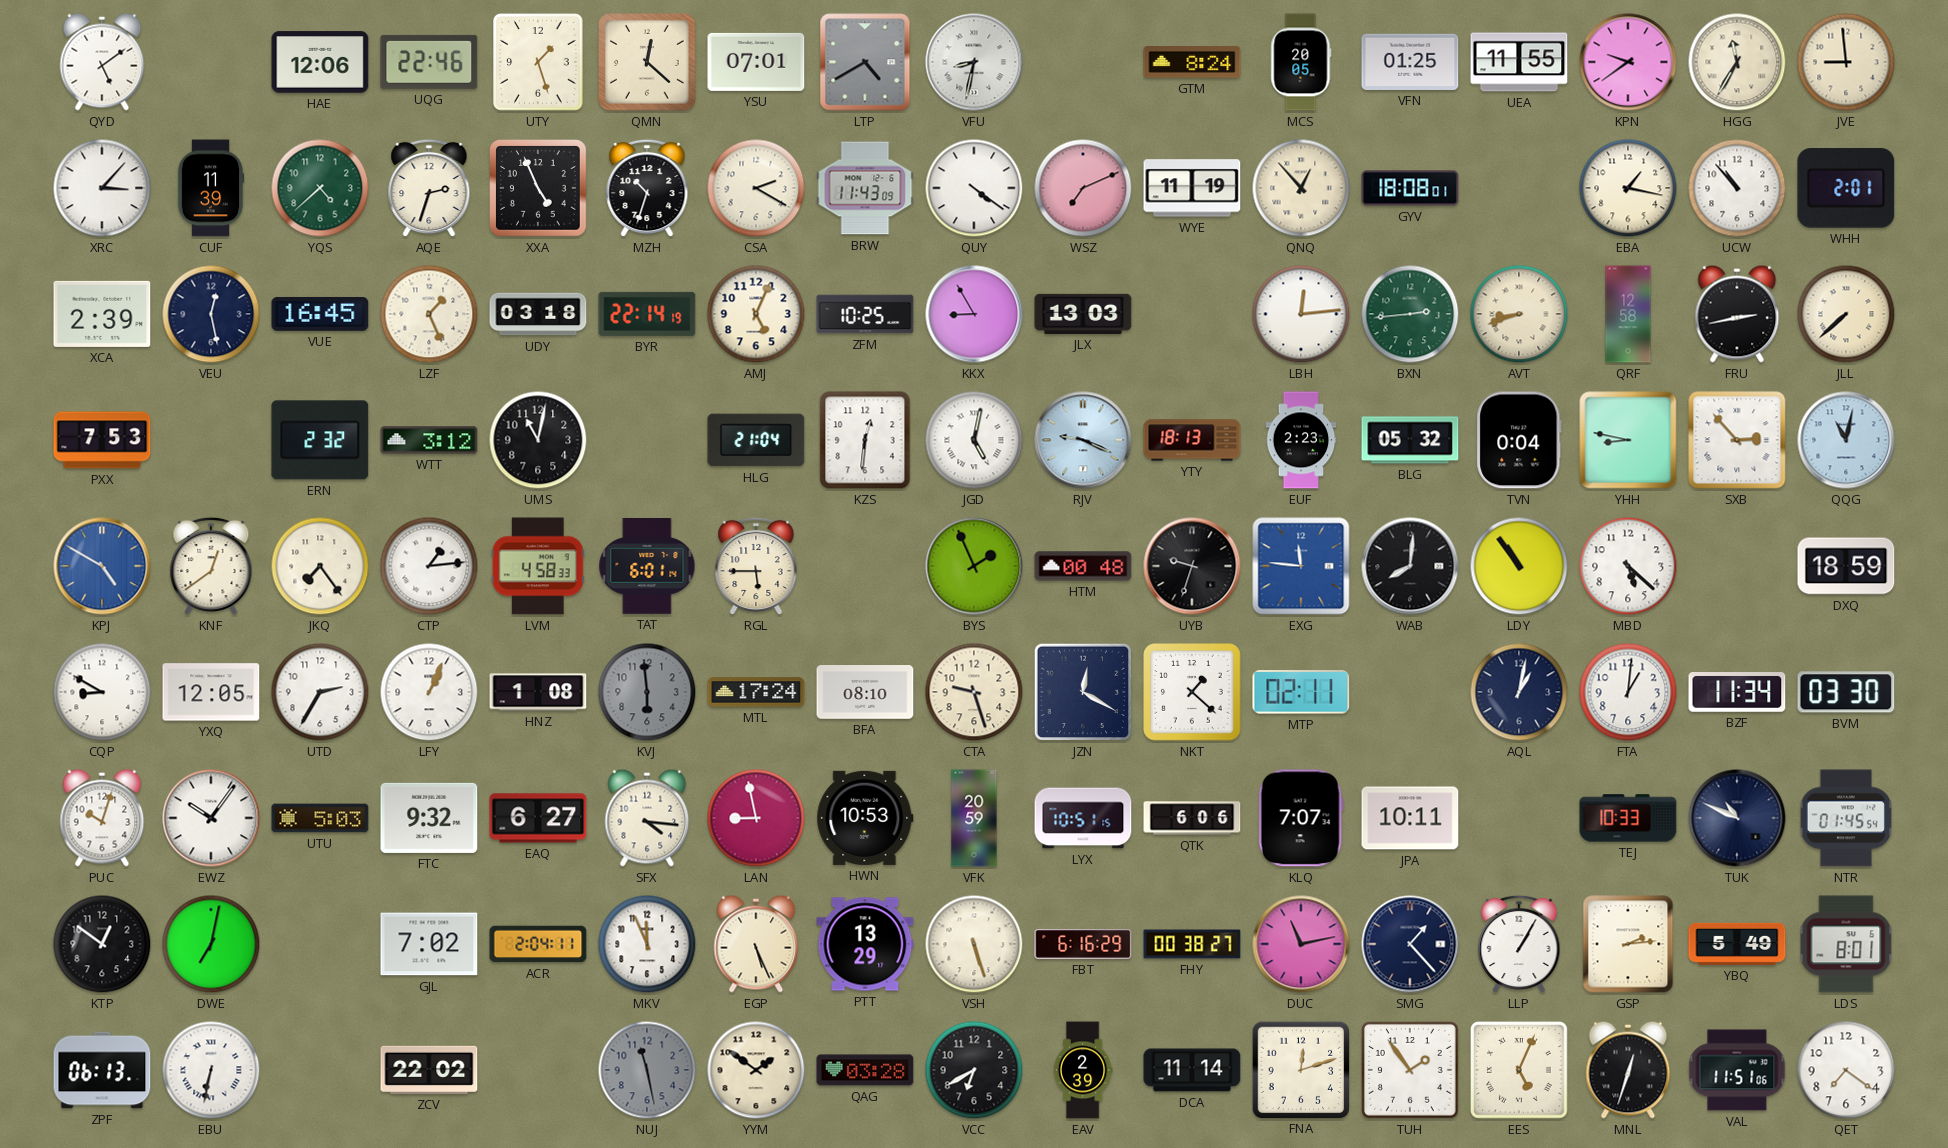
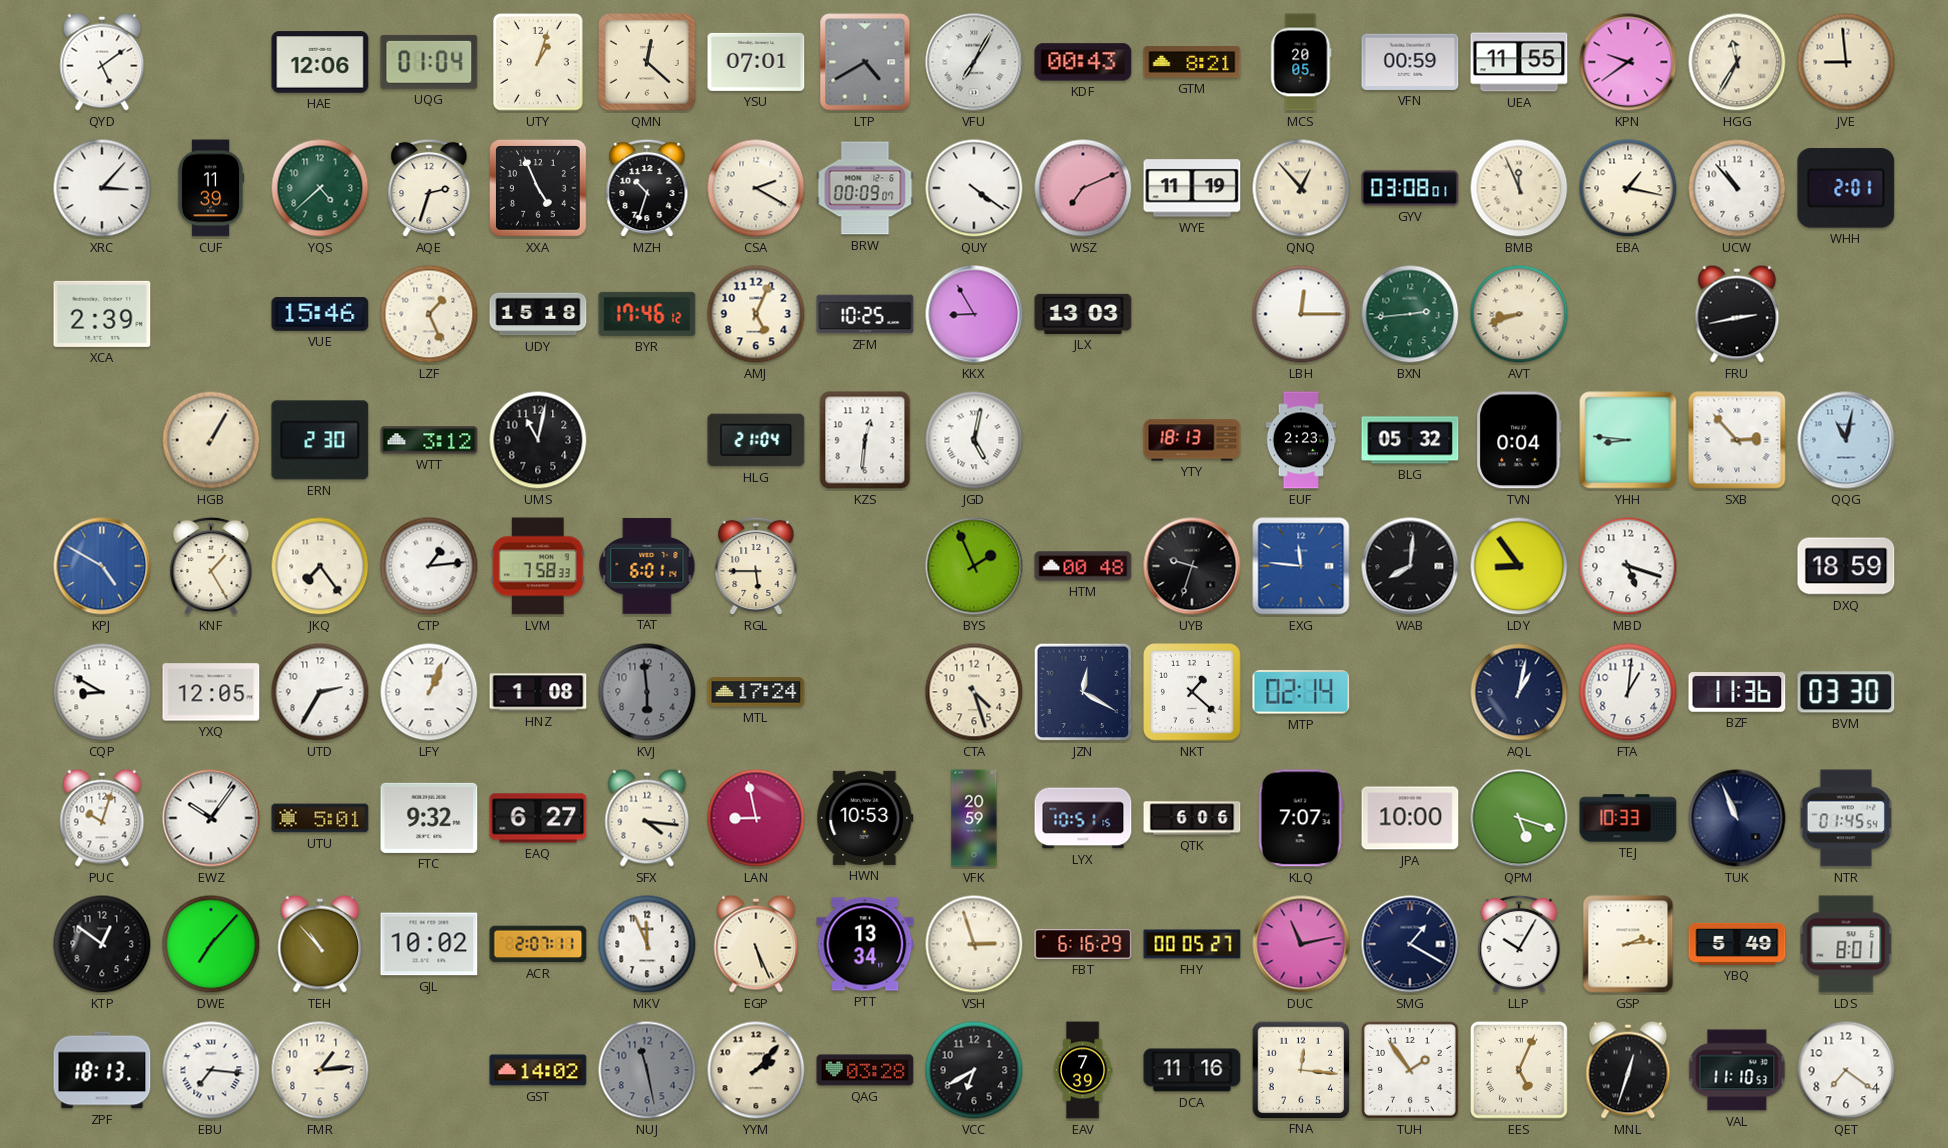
UQG: 22:46 -> 01:04 (429, 62)
UTY: 1:27 -> 1:03 (538, 62)
VFU: 8:32 -> 7:05 (974, 62)
KDF: none -> 00:43 (1083, 62)
GTM: 8:24 -> 8:21 (1192, 62)
VFN: 01:25 -> 00:59 (1410, 62)
BRW: 11:43 -> 00:09 (865, 188)
GYV: 18:08 -> 03:08 (1410, 188)
BMB: none -> 11:56 (1519, 188)
VEU: 12:28 -> none (211, 314)
VUE: 16:45 -> 15:46 (320, 314)
UDY: 03:18 -> 15:18 (538, 314)
BYR: 22:14 -> 17:46 (647, 314)
LBH: 12:14 -> 12:15 (1301, 314)
QRF: 12:58 -> none (1628, 314)
JLL: 7:38 -> none (1846, 314)
PXX: 7:53 -> none (102, 440)
HGB: none -> 1:05 (211, 440)
ERN: 2:32 -> 2:30 (320, 440)
RJV: 9:19 -> none (1083, 440)
YHH: 8:47 -> 8:46 (1628, 440)
KNF: 12:39 -> 1:25 (211, 566)
LVM: 4:58 -> 7:58 (538, 566)
LDY: 10:54 -> 8:54 (1519, 566)
MBD: 5:22 -> 5:18 (1628, 566)
BFA: 08:10 -> none (865, 693)
CTA: 9:27 -> 4:27 (974, 692)
MTP: 02:11 -> 02:14 (1301, 692)
BZF: 11:34 -> 11:36 (1737, 693)
UTU: 5:03 -> 5:01 (320, 818)
JPA: 10:11 -> 10:00 (1410, 818)
QPM: none -> 5:18 (1519, 818)
TUK: 10:49 -> 10:56 (1737, 818)
DWE: 7:02 -> 7:07 (211, 944)
TEH: none -> 10:53 (320, 944)
GJL: 7:02 -> 10:02 (429, 944)
ACR: 2:04 -> 2:07 (538, 944)
PTT: 13:29 -> 13:34 (865, 944)
VSH: 5:27 -> 2:57 (974, 944)
FHY: 00:38 -> 00:05 (1192, 944)
SMG: 1:23 -> 1:20 (1410, 944)
LLP: 1:05 -> 10:05 (1519, 944)
ZPF: 06:13 -> 18:13 (102, 1070)
EBU: 6:32 -> 7:16 (211, 1070)
FMR: none -> 1:14 (320, 1070)
ZCV: 22:02 -> none (429, 1070)
GST: none -> 14:02 (538, 1070)
YYM: 1:51 -> 2:07 (756, 1070)
EAV: 2:39 -> 7:39 (1083, 1070)
DCA: 11:14 -> 11:16 (1192, 1070)
FNA: 12:12 -> 12:16 (1300, 1069)
VAL: 11:51 -> 11:10 (1737, 1070)
